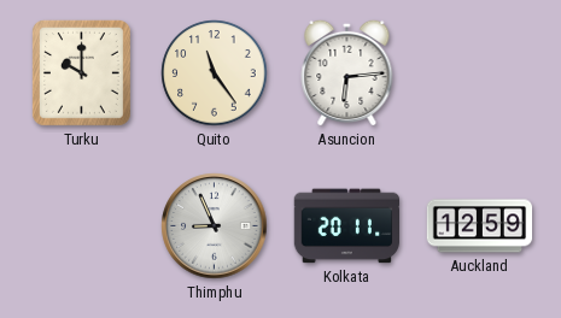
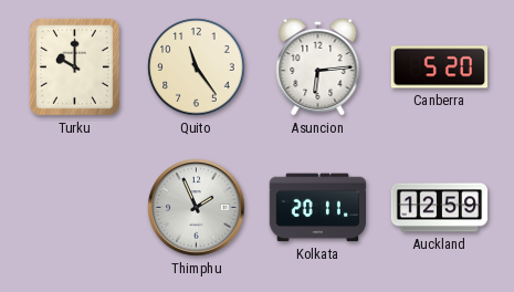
Canberra: none -> 5:20 (440, 67)
Thimphu: 8:56 -> 1:56 (197, 208)
